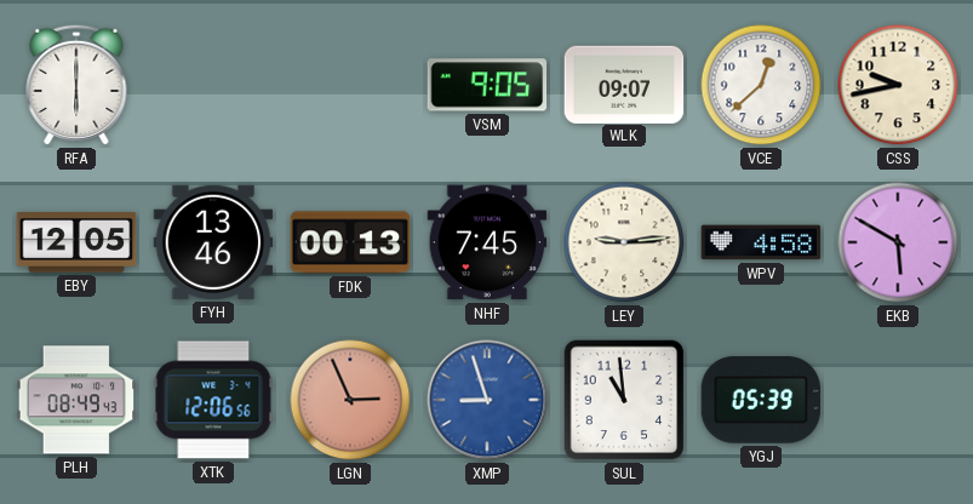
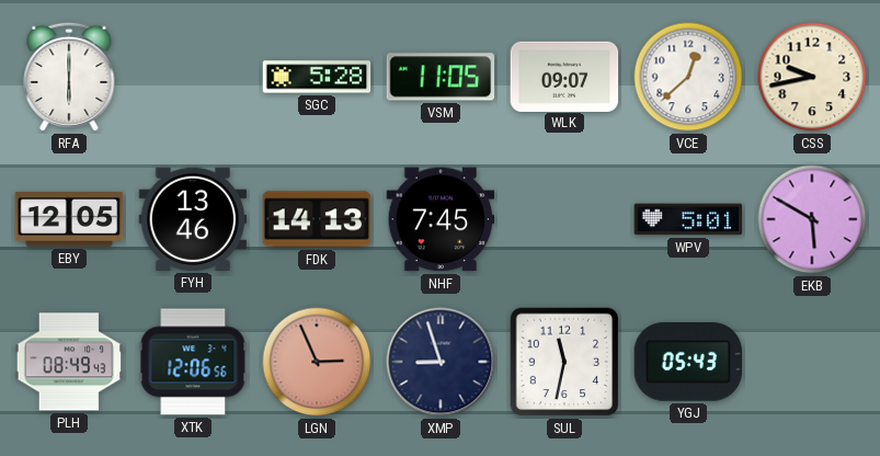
SGC: none -> 5:28 (317, 77)
VSM: 9:05 -> 11:05 (441, 77)
FDK: 00:13 -> 14:13 (317, 219)
LEY: 9:14 -> none (624, 242)
WPV: 4:58 -> 5:01 (688, 219)
XMP dial: blue -> navy (441, 362)
SUL: 10:59 -> 11:32 (564, 362)
YGJ: 05:39 -> 05:43 (688, 363)
